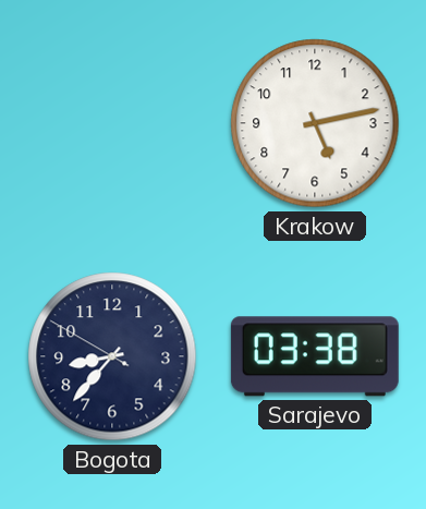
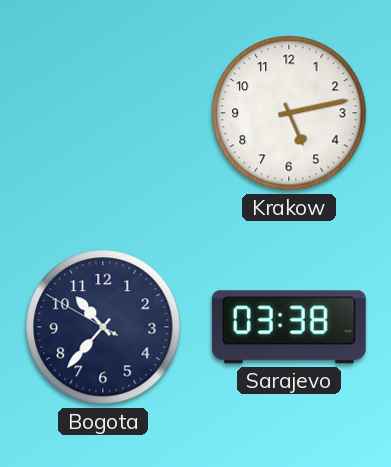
Bogota: 8:36 -> 10:36 (103, 327)
